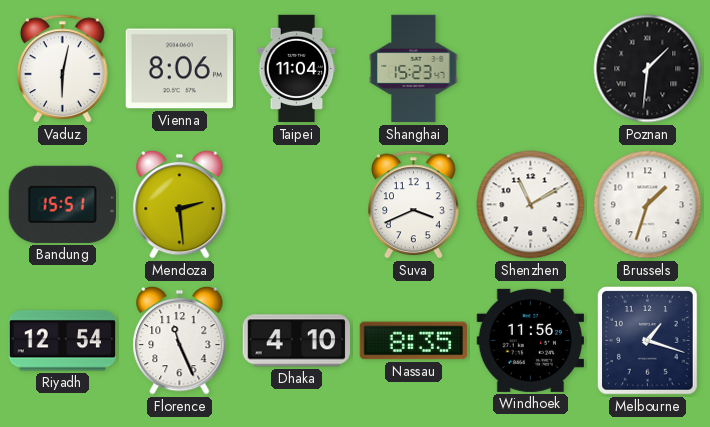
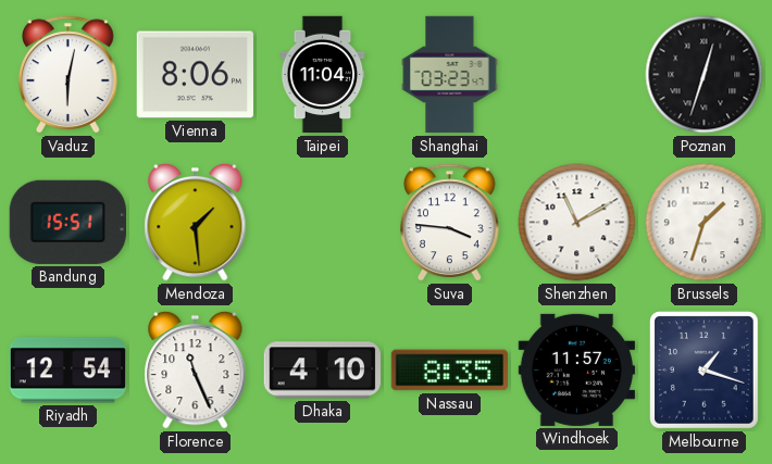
Shanghai: 15:23 -> 03:23 (450, 75)
Poznan: 1:31 -> 12:33 (705, 75)
Mendoza: 2:29 -> 1:29 (196, 222)
Suva: 3:41 -> 3:46 (450, 223)
Windhoek: 11:56 -> 11:57 (576, 369)
